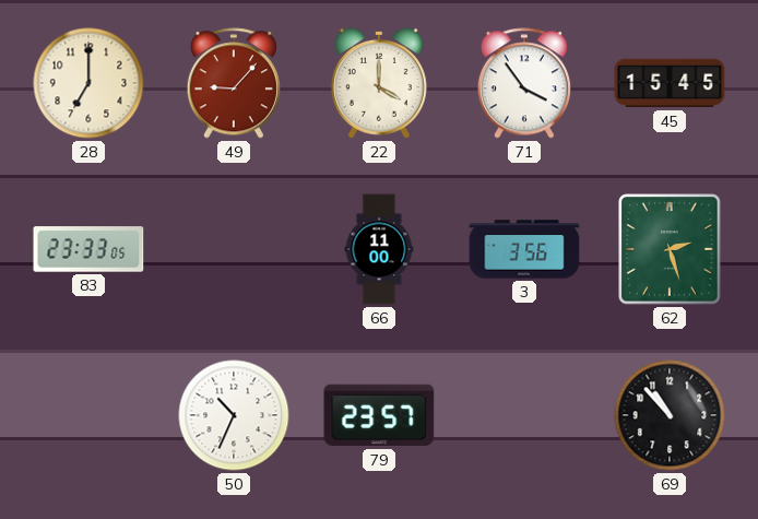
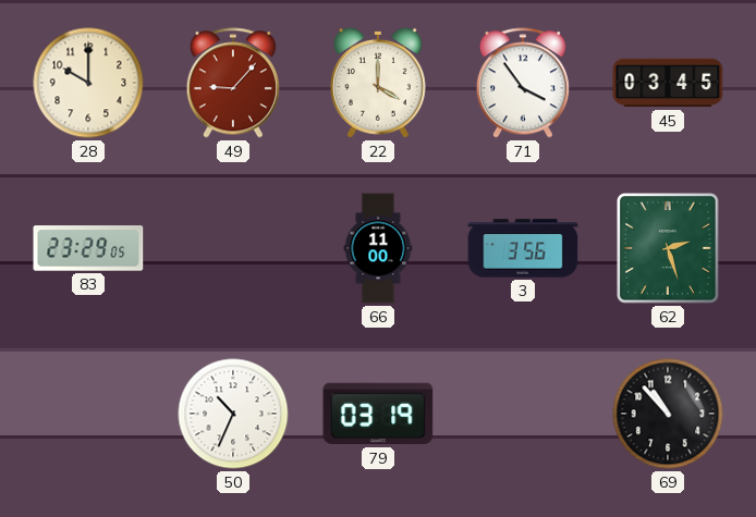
28: 7:00 -> 10:00 (88, 83)
45: 15:45 -> 03:45 (668, 83)
83: 23:33 -> 23:29 (88, 248)
79: 23:57 -> 03:19 (378, 414)
